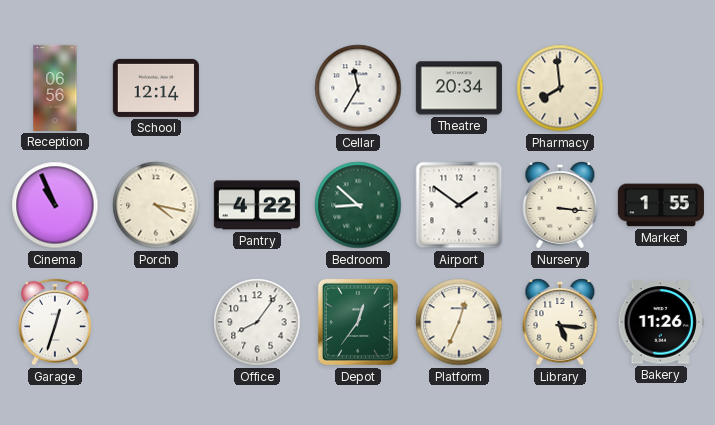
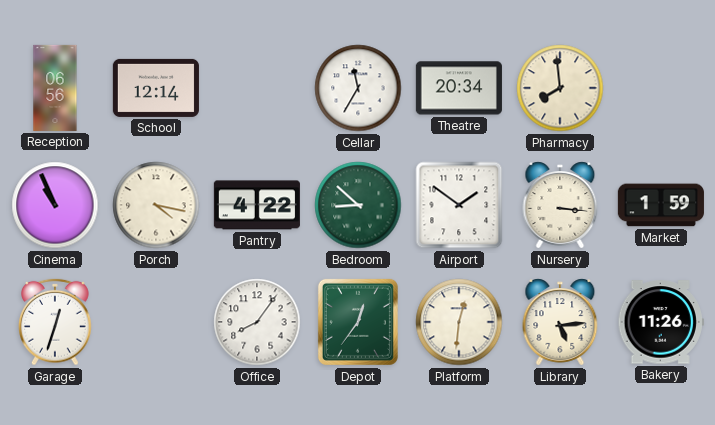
Market: 1:55 -> 1:59 (661, 205)
Platform: 12:34 -> 12:31 (459, 322)
Library: 5:16 -> 5:14 (560, 322)
